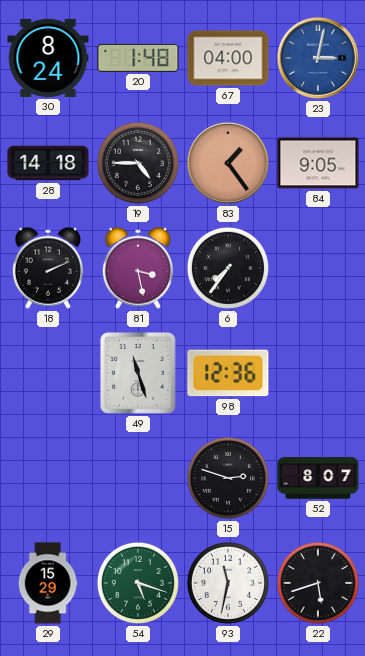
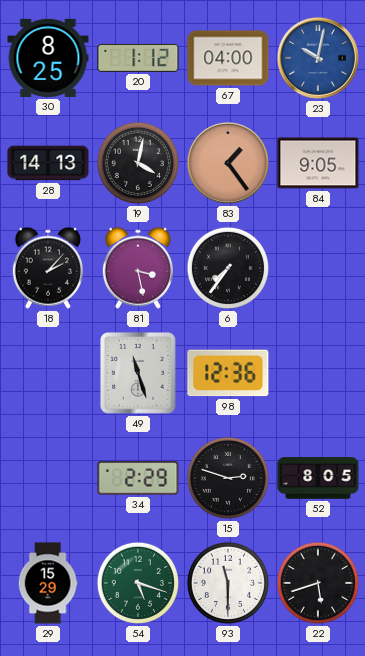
30: 8:24 -> 8:25 (48, 58)
20: 1:48 -> 1:12 (138, 58)
23: 3:02 -> 10:02 (318, 58)
28: 14:18 -> 14:13 (48, 163)
19: 4:45 -> 4:02 (138, 163)
18: 2:11 -> 2:07 (48, 268)
34: none -> 2:29 (138, 478)
52: 8:07 -> 8:05 (318, 478)
93: 11:32 -> 11:30 (228, 583)
